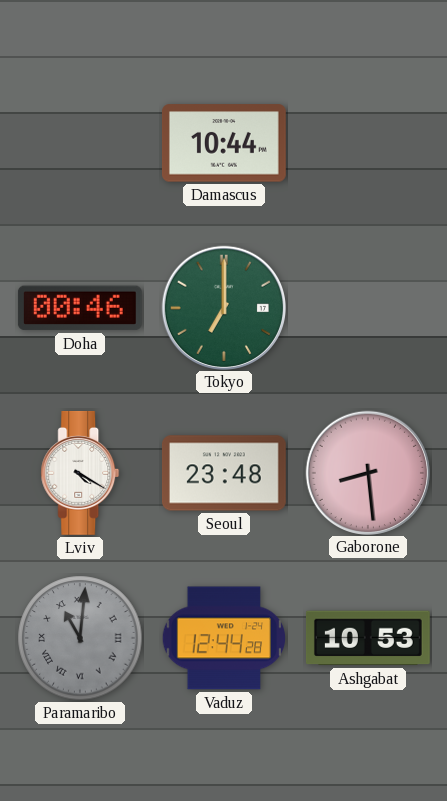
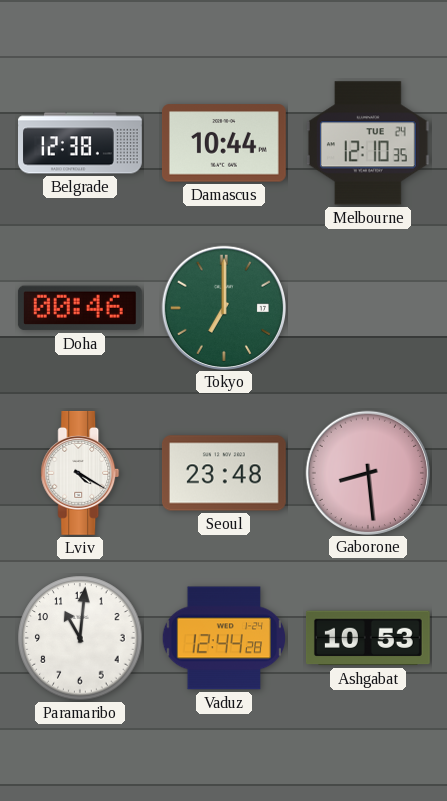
Belgrade: none -> 12:38 (81, 143)
Melbourne: none -> 12:10 (368, 143)
Paramaribo dial: grey -> white (80, 638)
Paramaribo numerals: Roman -> Arabic (80, 638)
